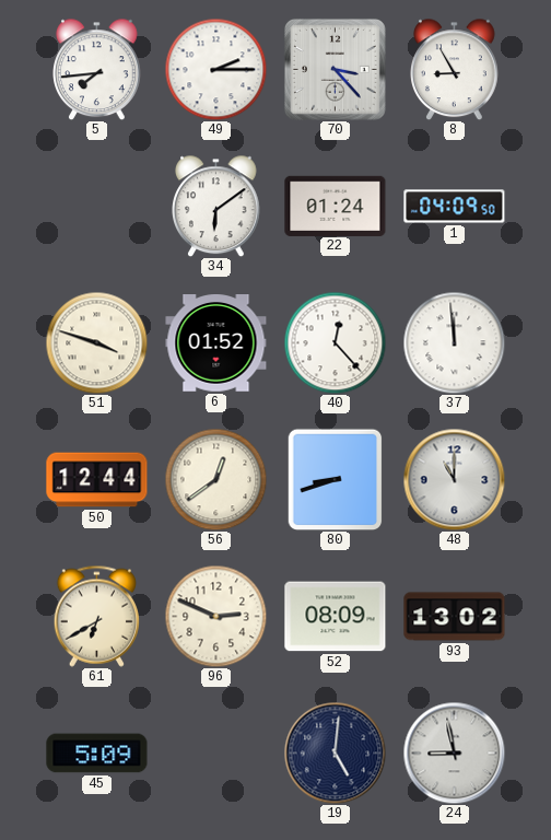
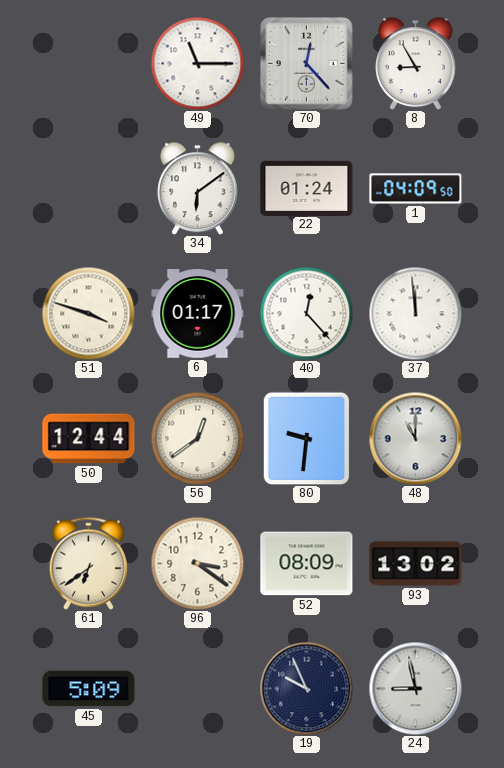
5: 7:44 -> none (97, 69)
49: 2:15 -> 11:15 (197, 63)
70: 3:23 -> 12:23 (306, 63)
6: 01:52 -> 01:17 (198, 314)
80: 8:42 -> 9:31 (307, 438)
61: 6:40 -> 6:39 (88, 563)
96: 2:49 -> 3:21 (197, 563)
19: 5:01 -> 9:56 (306, 688)
